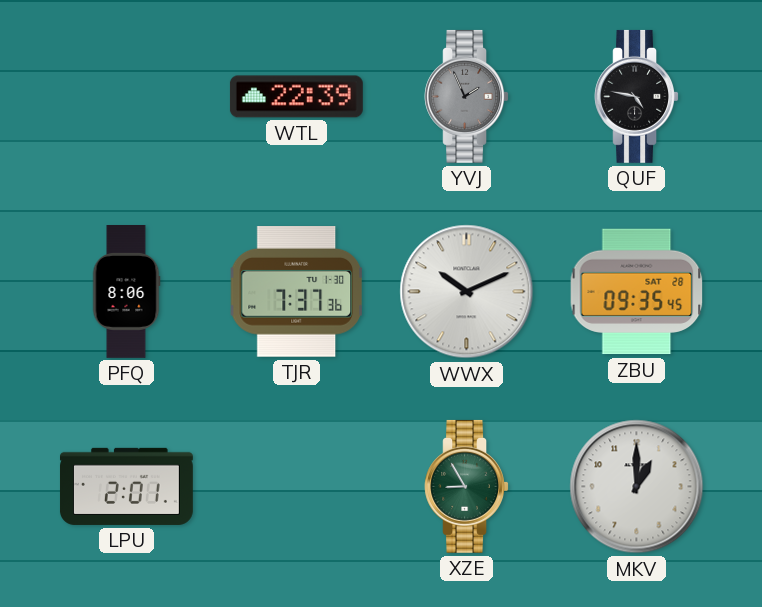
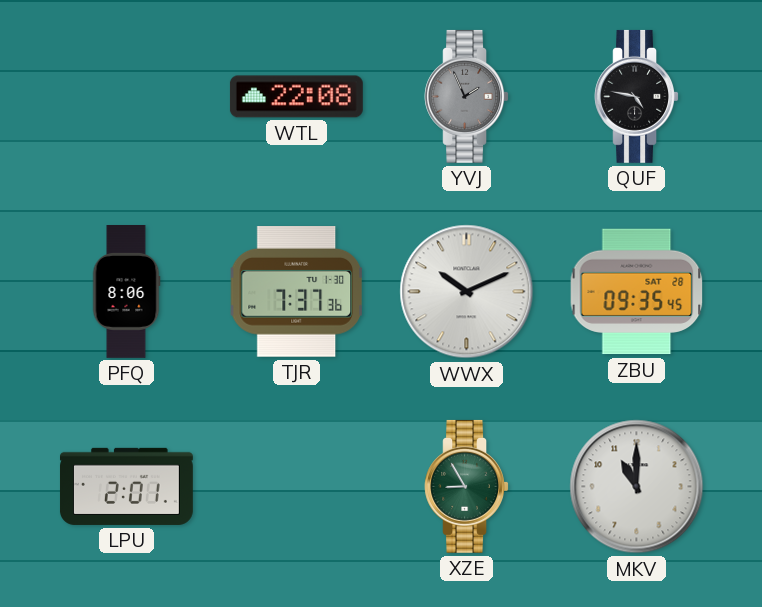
WTL: 22:39 -> 22:08 (296, 97)
MKV: 1:00 -> 11:00 (637, 487)
